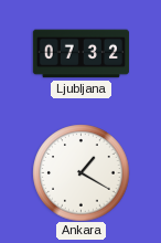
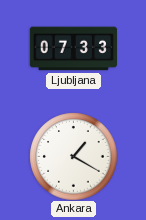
Ljubljana: 07:32 -> 07:33 (73, 49)
